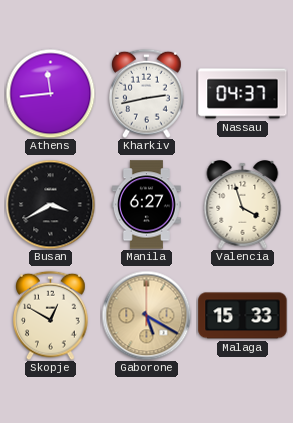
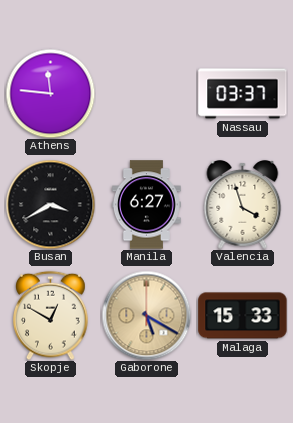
Athens: 11:44 -> 11:46 (50, 93)
Kharkiv: 2:43 -> none (147, 93)
Nassau: 04:37 -> 03:37 (243, 94)
